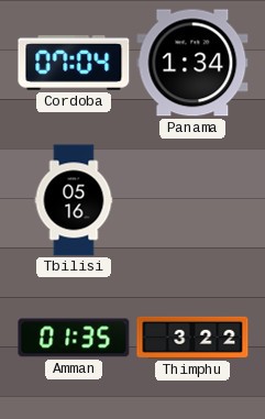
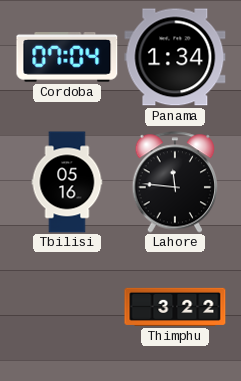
Lahore: none -> 11:46 (175, 182)
Amman: 01:35 -> none (74, 338)
